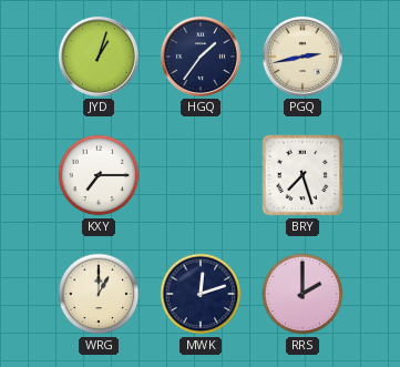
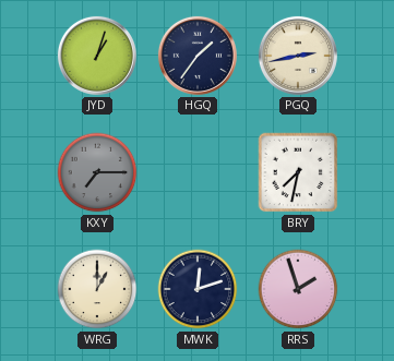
KXY dial: white -> grey (97, 172)
BRY: 7:27 -> 7:32 (298, 172)
RRS: 2:00 -> 1:57 (298, 289)
